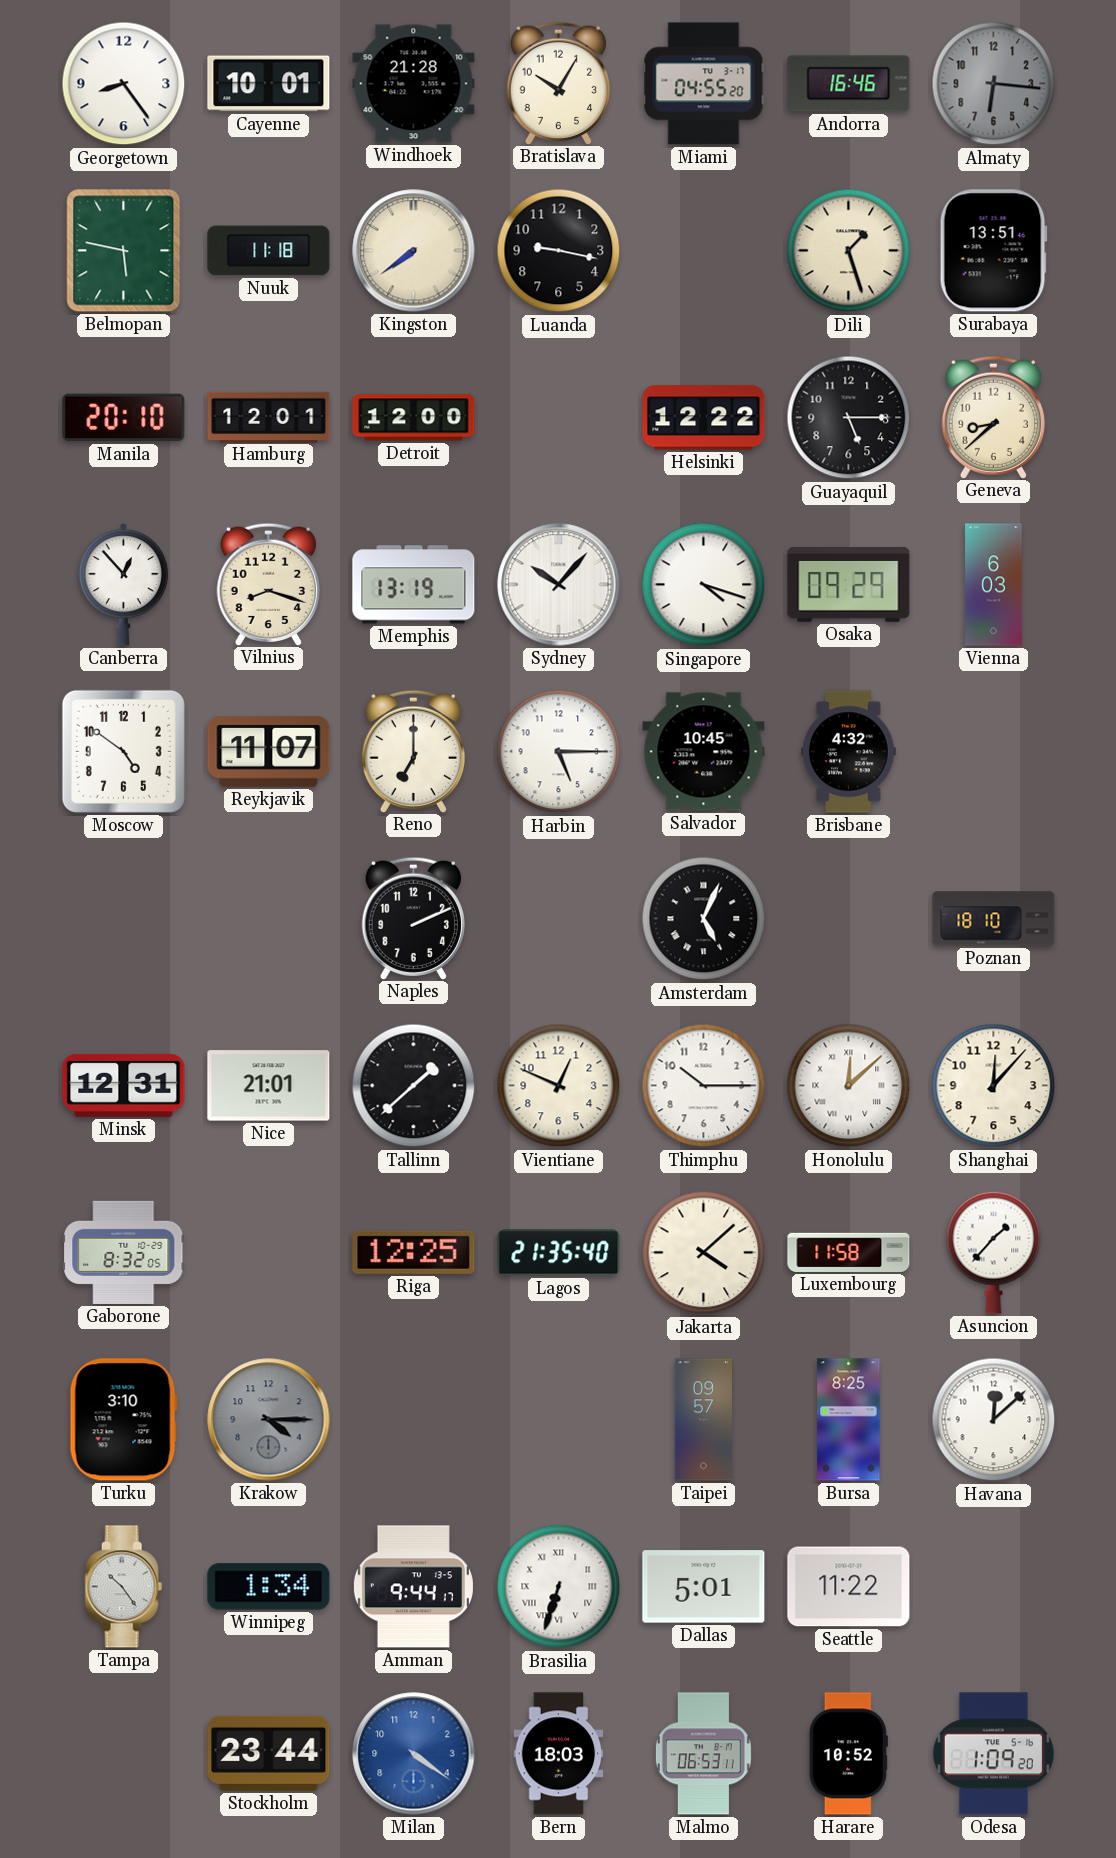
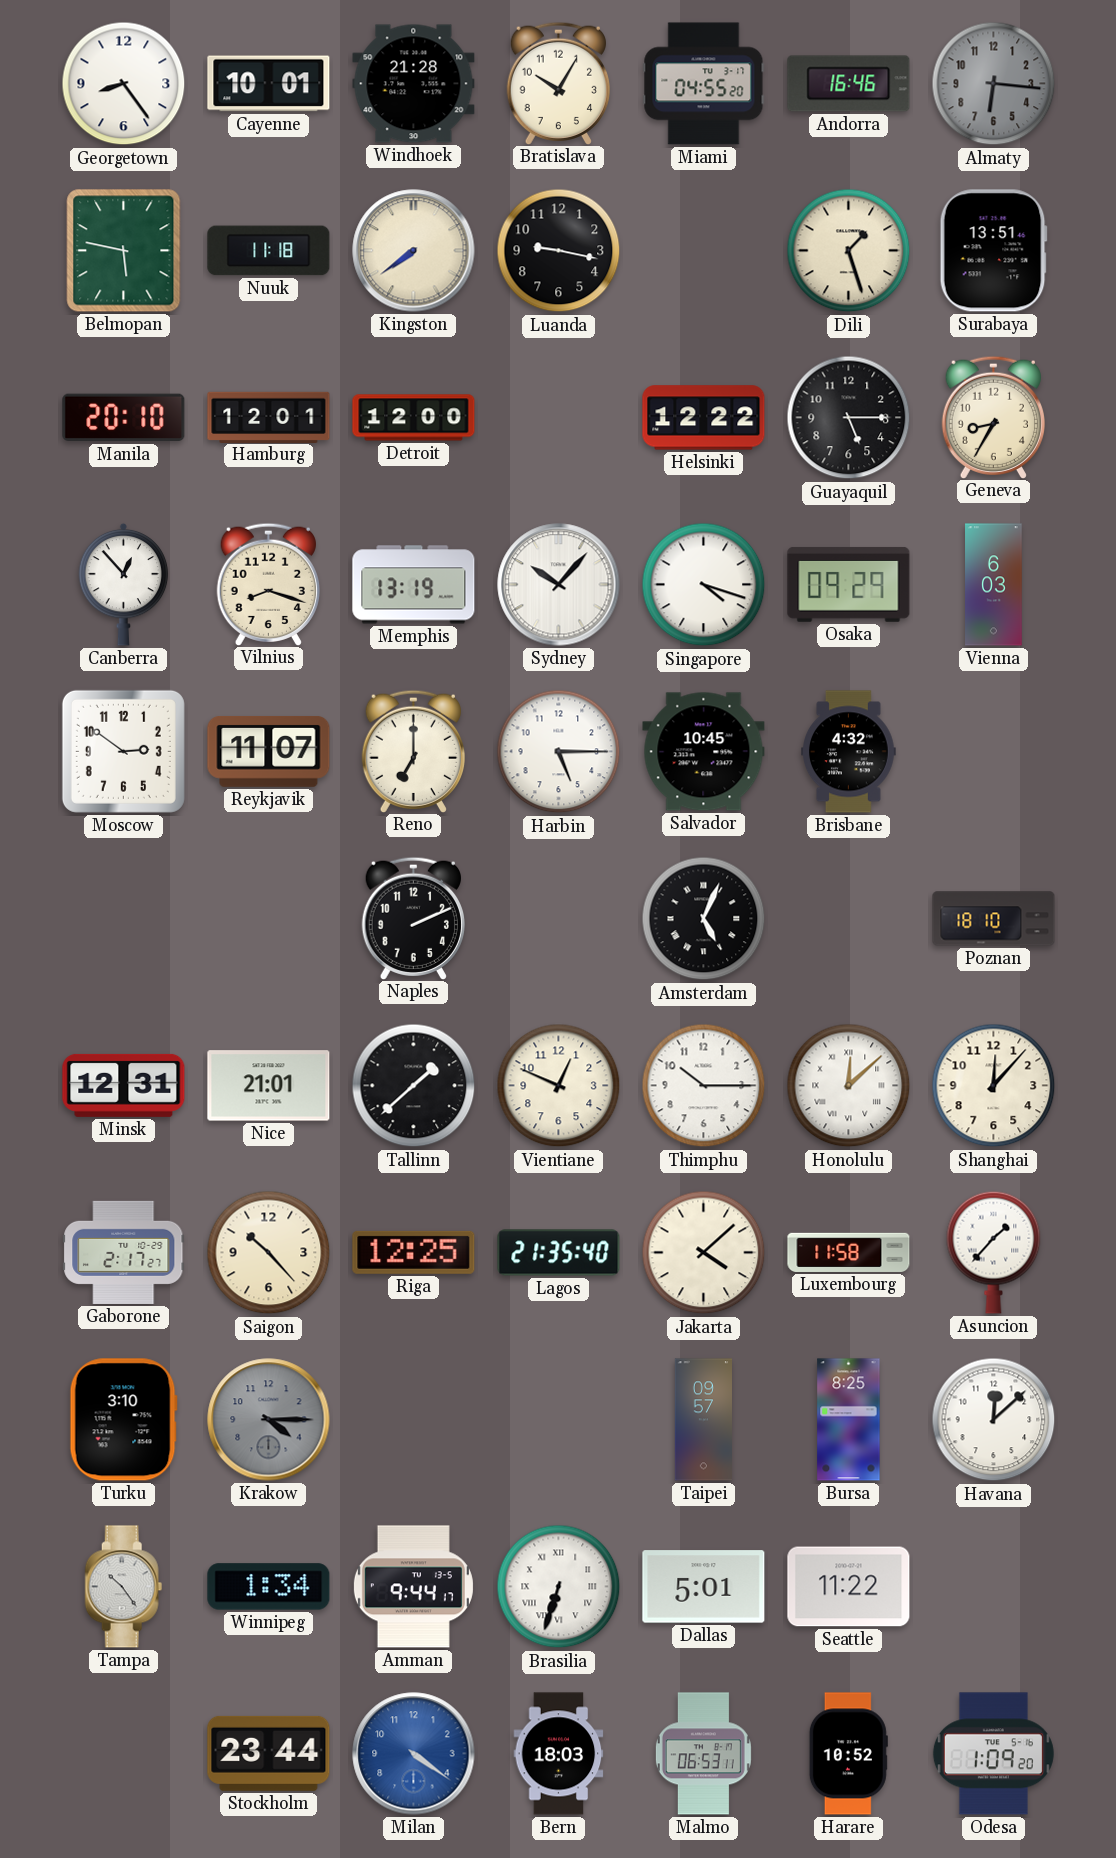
Geneva: 8:38 -> 8:35 (993, 417)
Moscow: 4:51 -> 2:51 (123, 751)
Gaborone: 8:32 -> 2:17 (124, 1252)
Saigon: none -> 10:23 (269, 1253)
